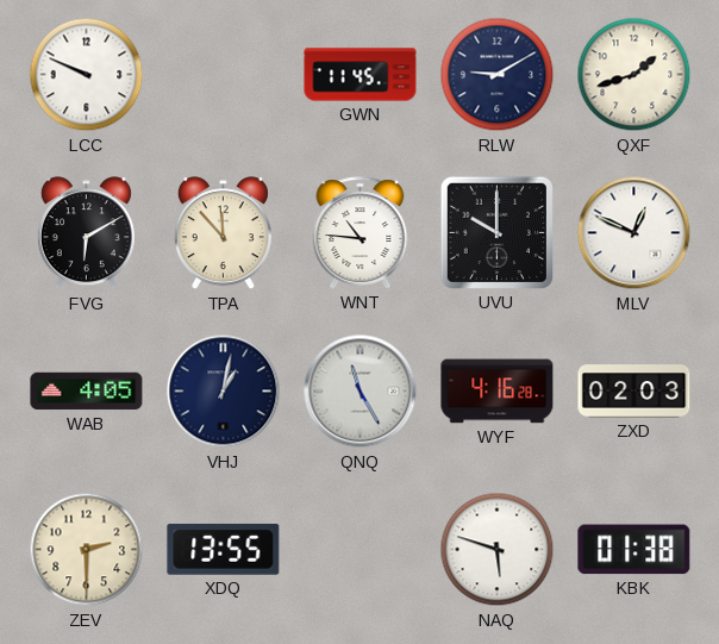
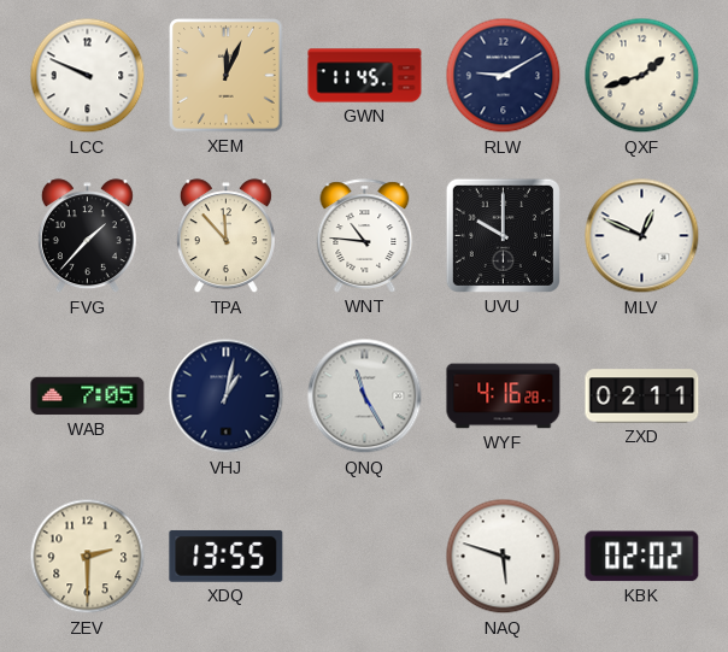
XEM: none -> 12:04 (227, 76)
FVG: 6:10 -> 1:37 (87, 236)
WAB: 4:05 -> 7:05 (88, 397)
ZXD: 02:03 -> 02:11 (642, 397)
KBK: 01:38 -> 02:02 (642, 557)
